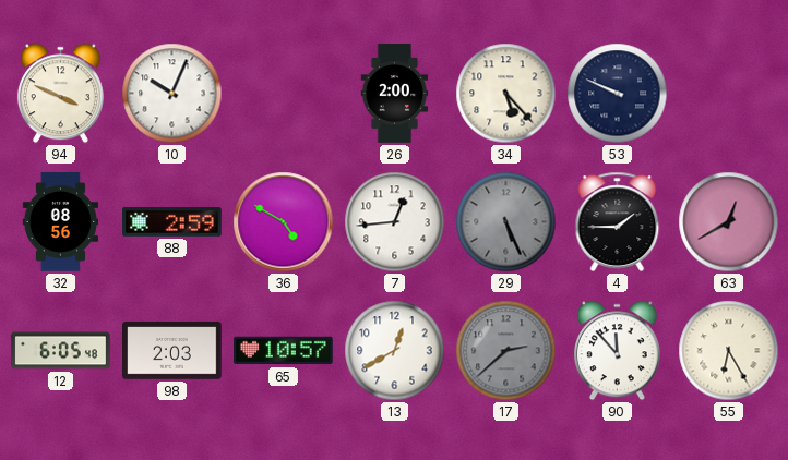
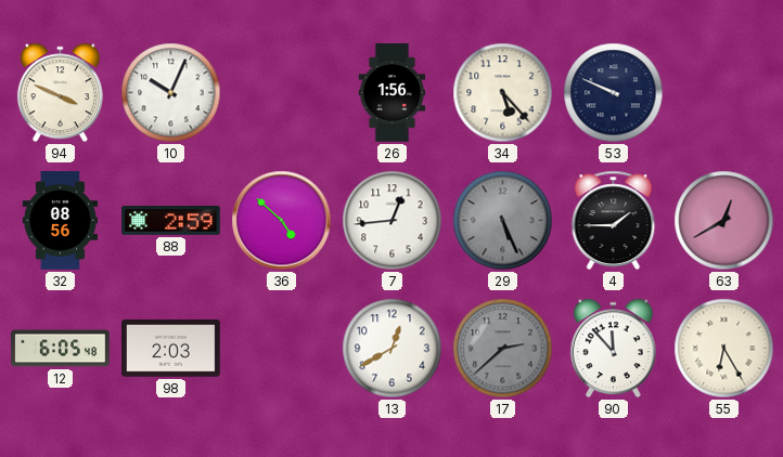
26: 2:00 -> 1:56 (393, 93)
36: 4:50 -> 4:52 (282, 221)
65: 10:57 -> none (284, 351)
